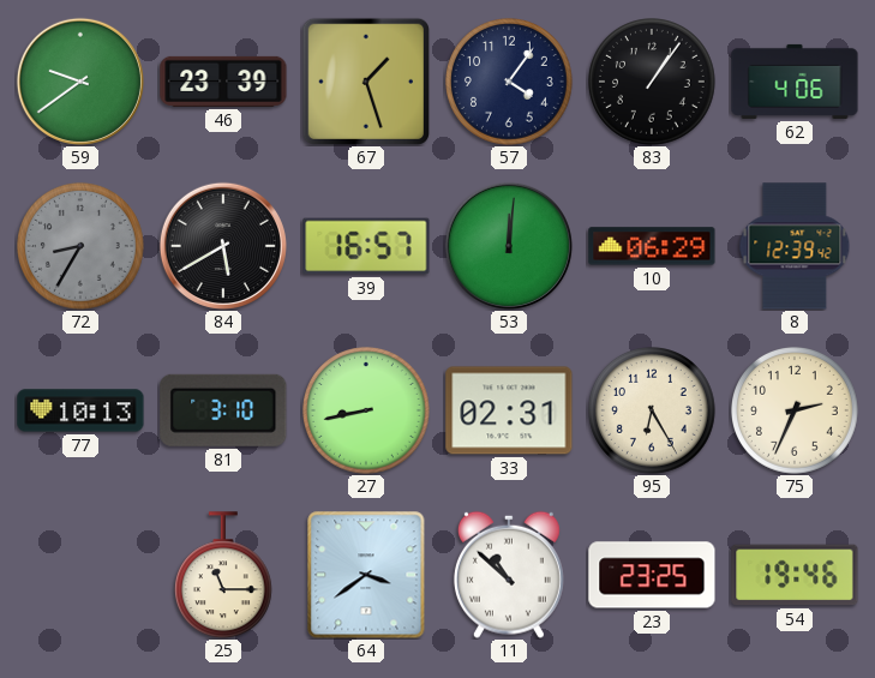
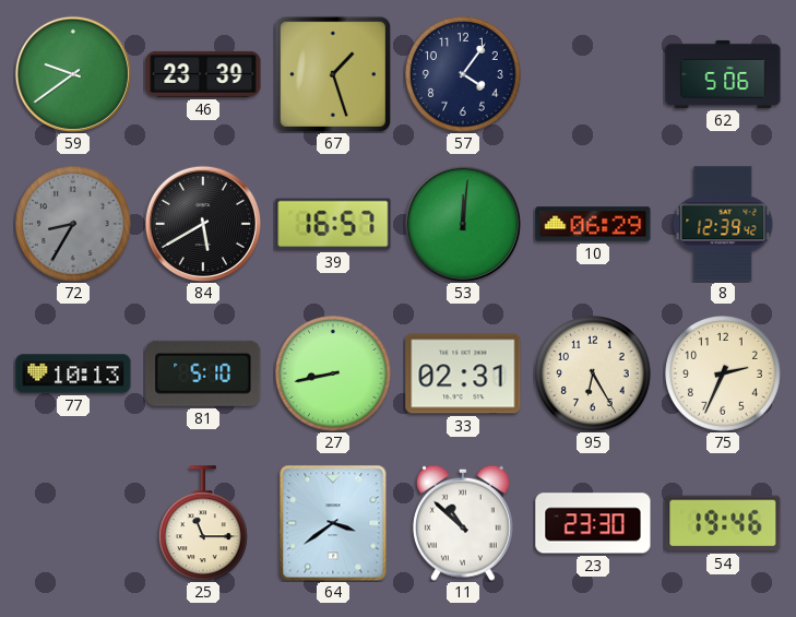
83: 1:06 -> none (653, 83)
62: 4:06 -> 5:06 (723, 74)
81: 3:10 -> 5:10 (203, 373)
23: 23:25 -> 23:30 (593, 523)
